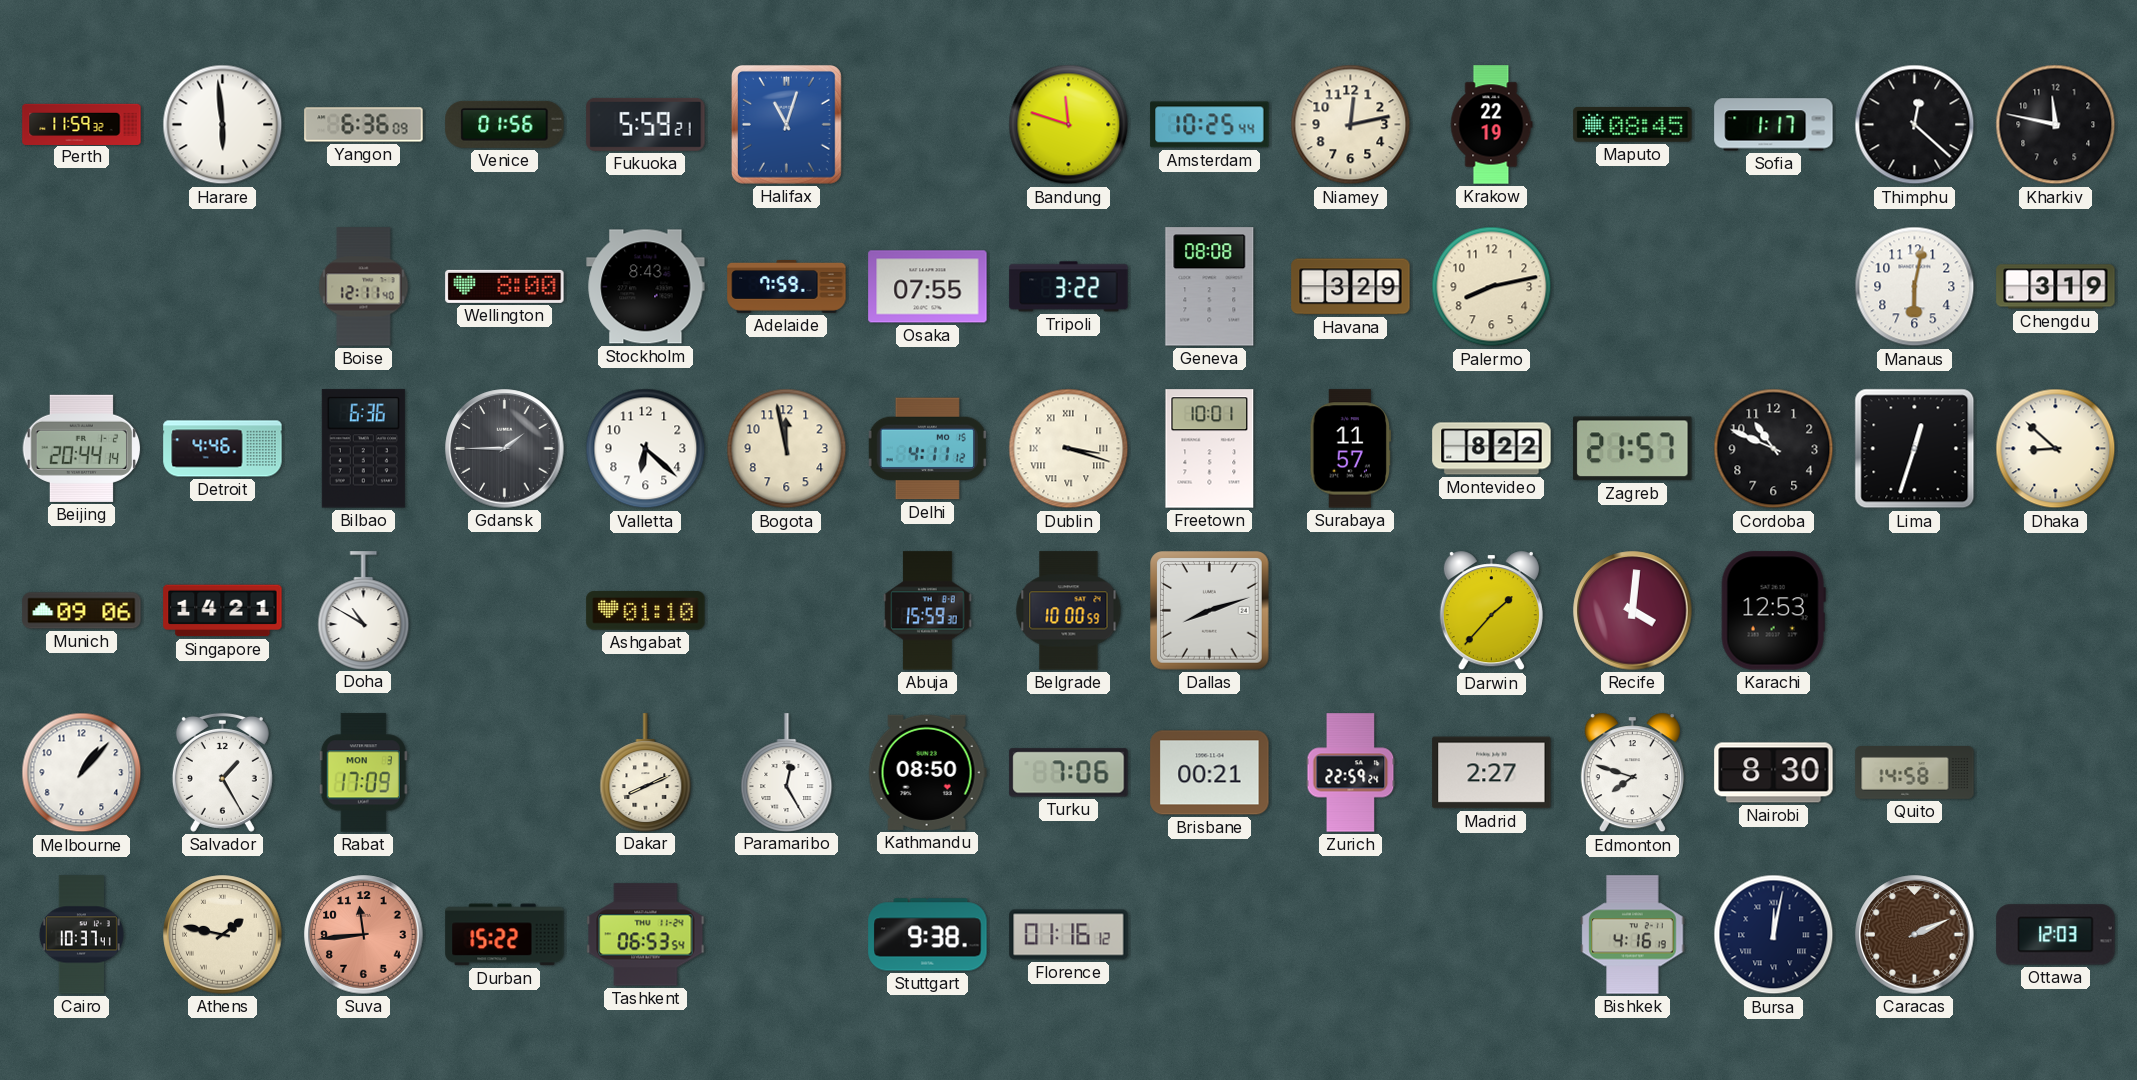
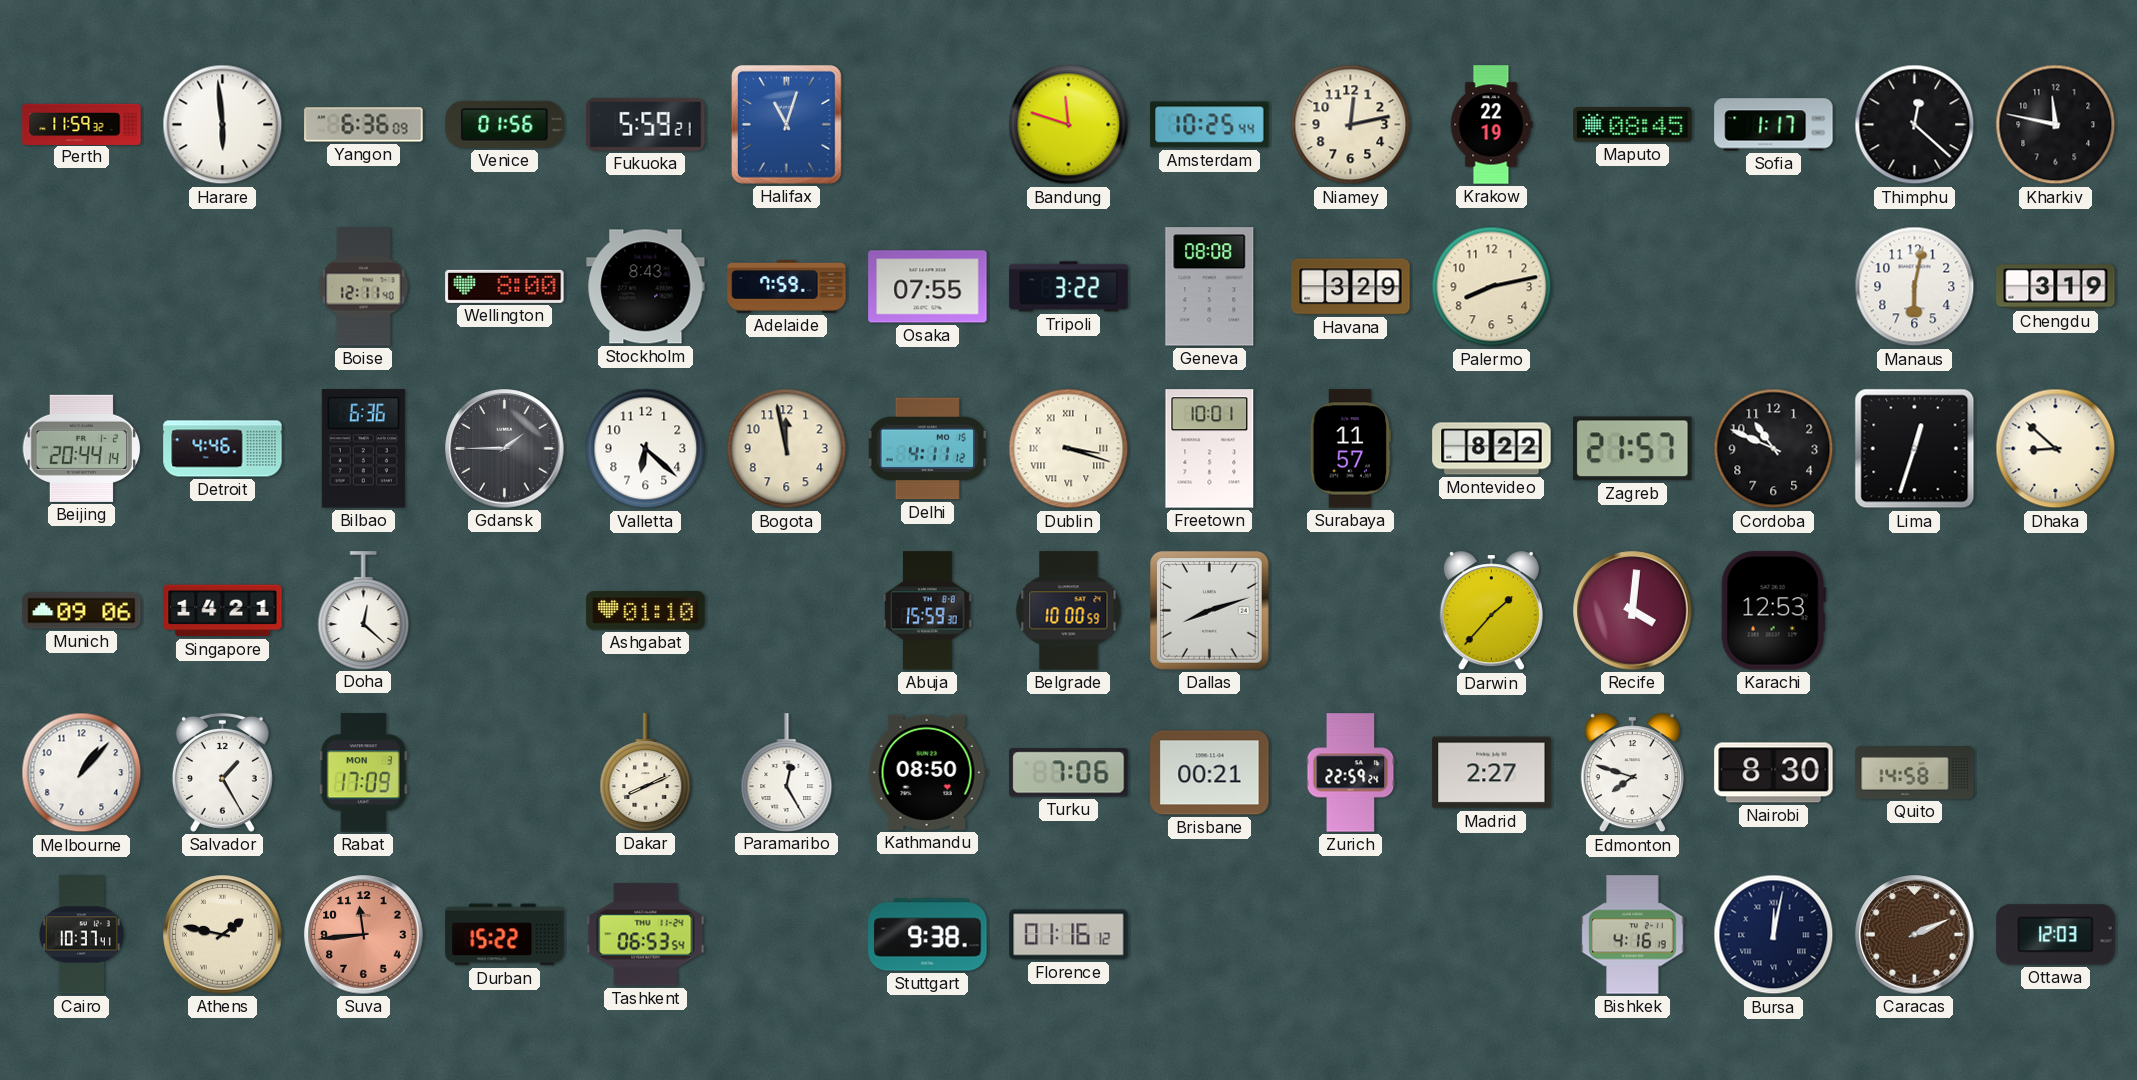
Doha: 10:50 -> 12:22 (364, 610)
